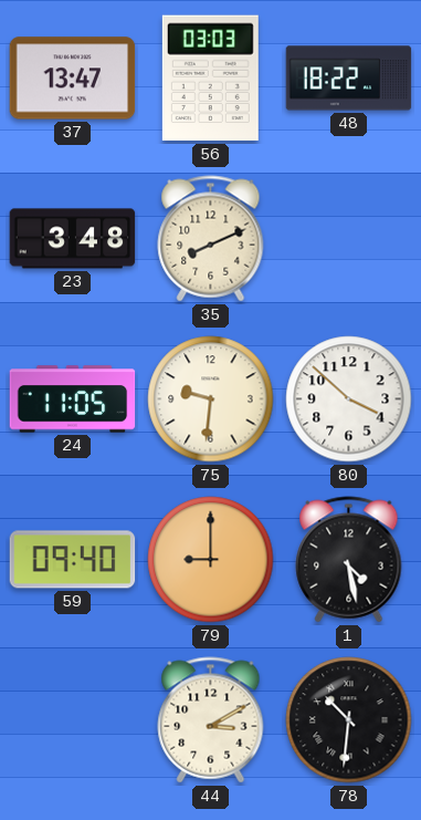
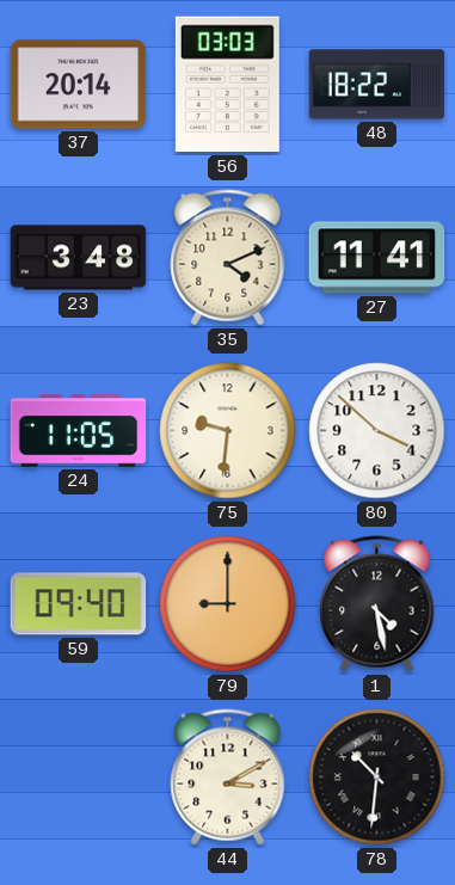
37: 13:47 -> 20:14 (79, 85)
35: 8:11 -> 4:11 (228, 258)
27: none -> 11:41 (377, 258)
